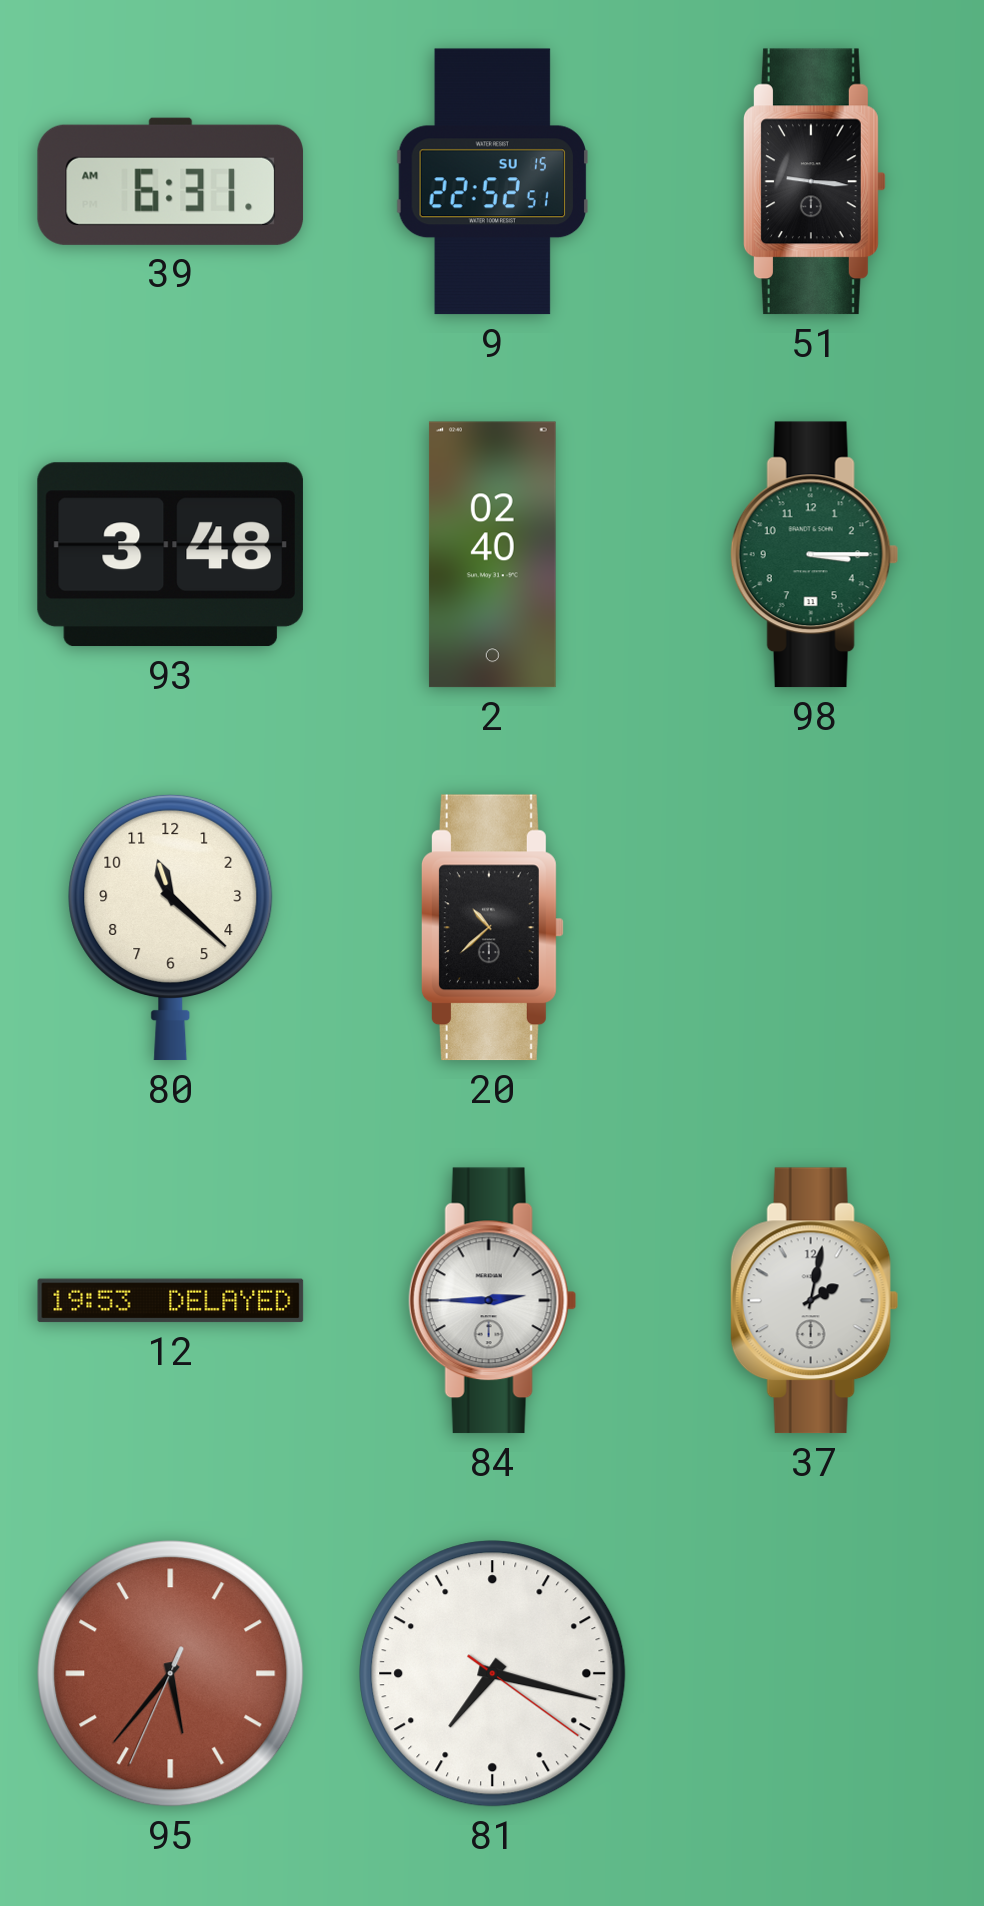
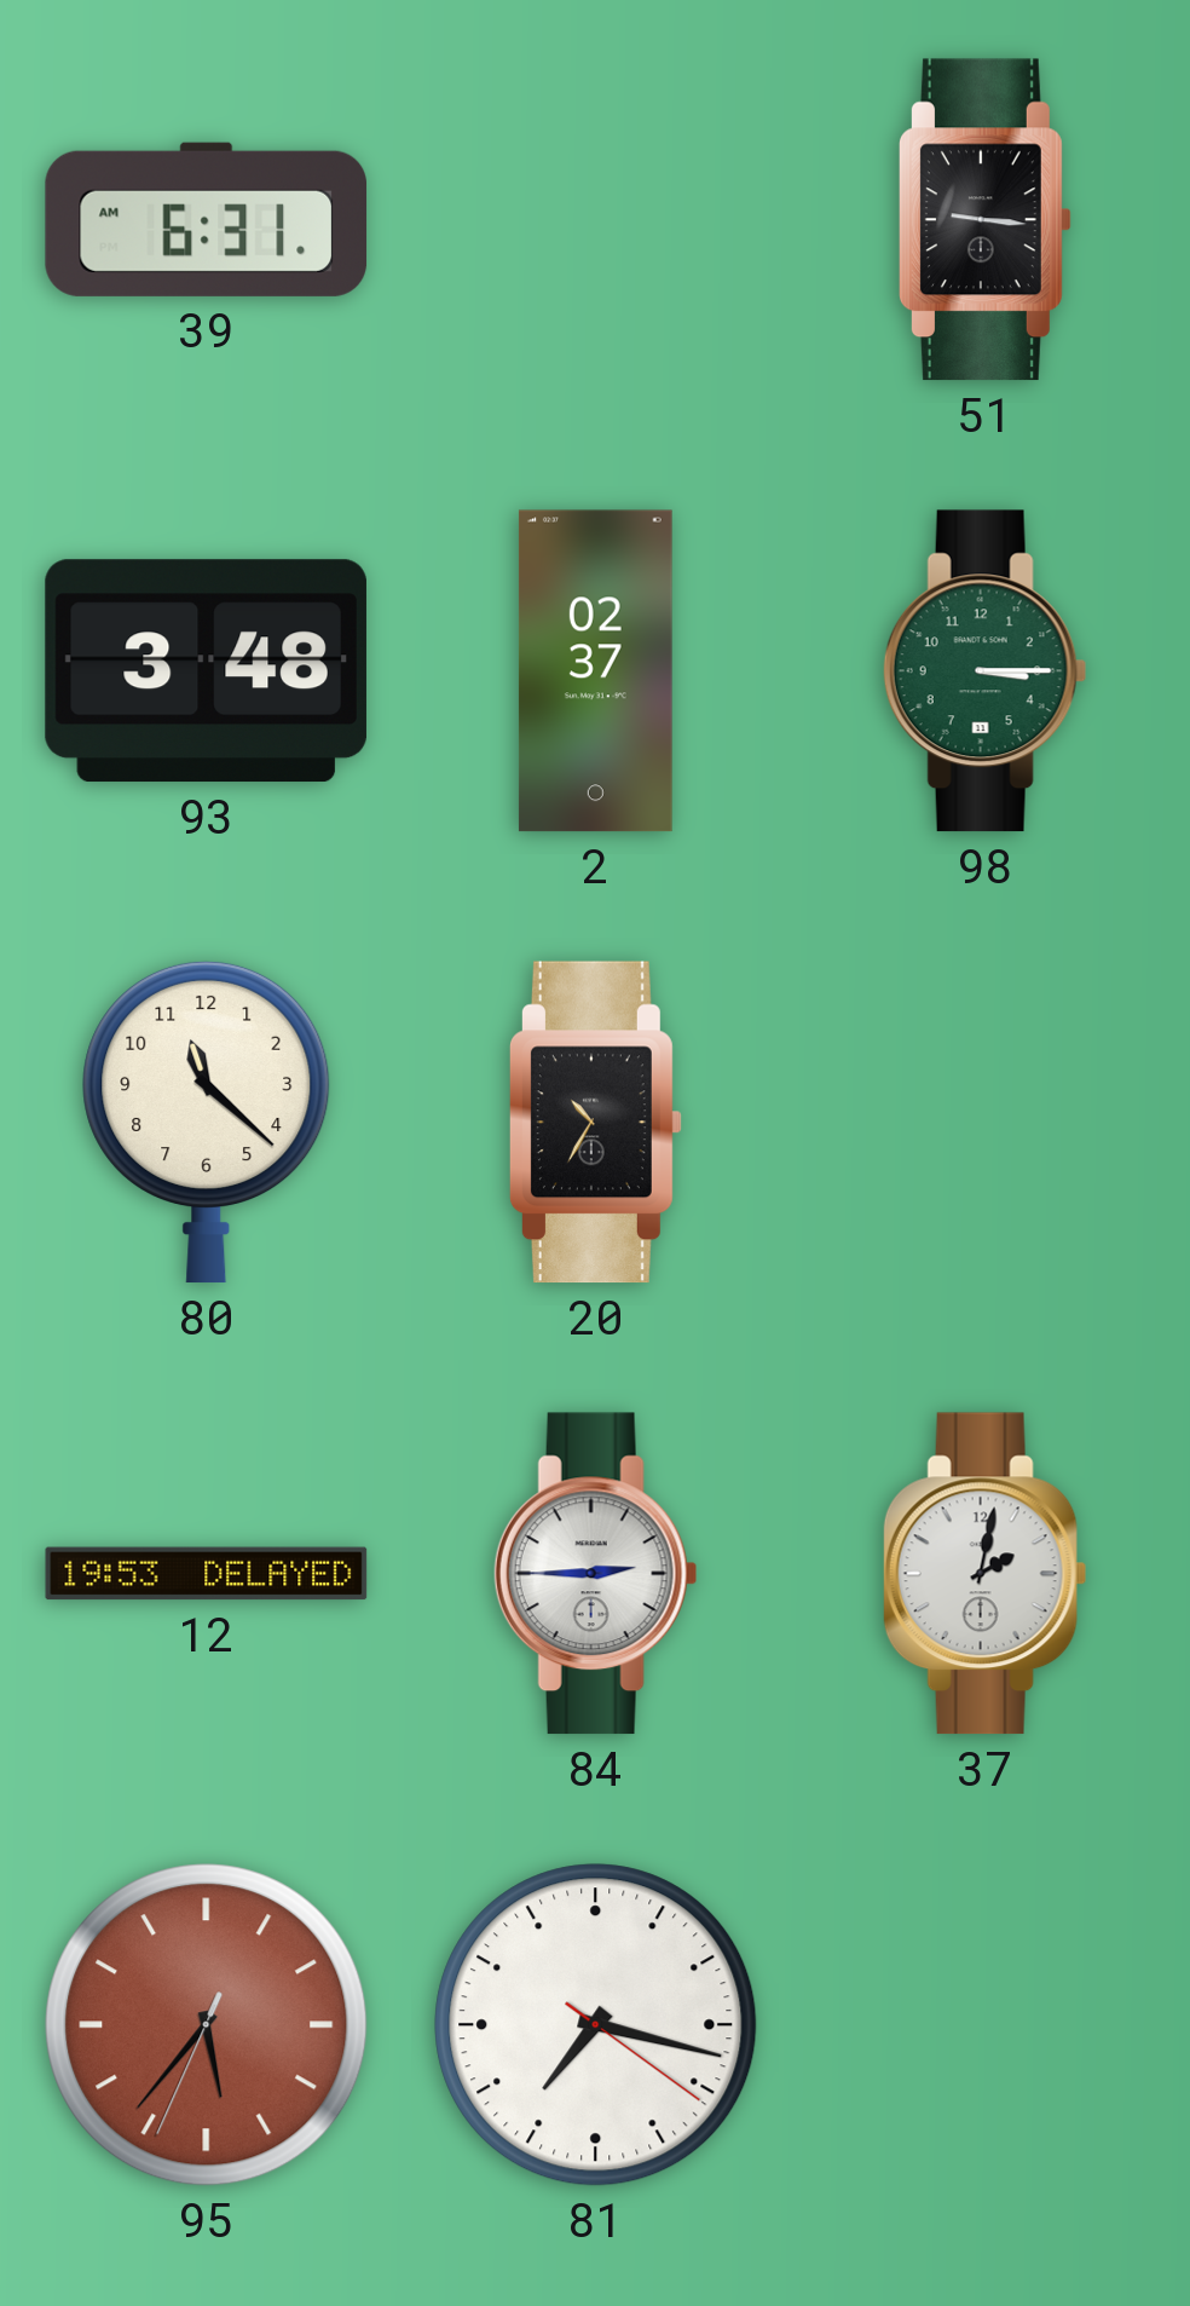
9: 22:52 -> none (493, 182)
2: 02:40 -> 02:37 (595, 671)
20: 10:38 -> 10:35 (595, 1123)
